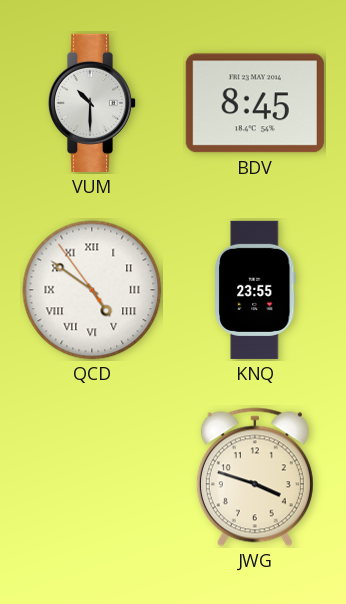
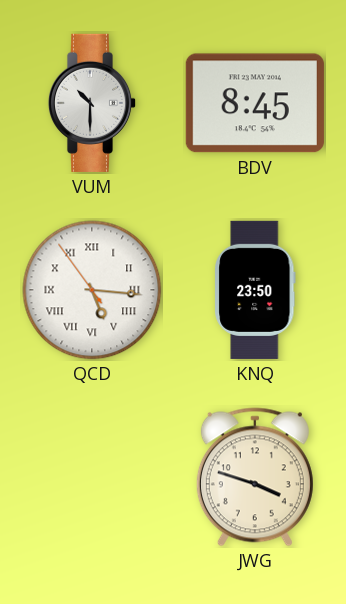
QCD: 4:50 -> 5:15 (92, 290)
KNQ: 23:55 -> 23:50 (255, 290)
